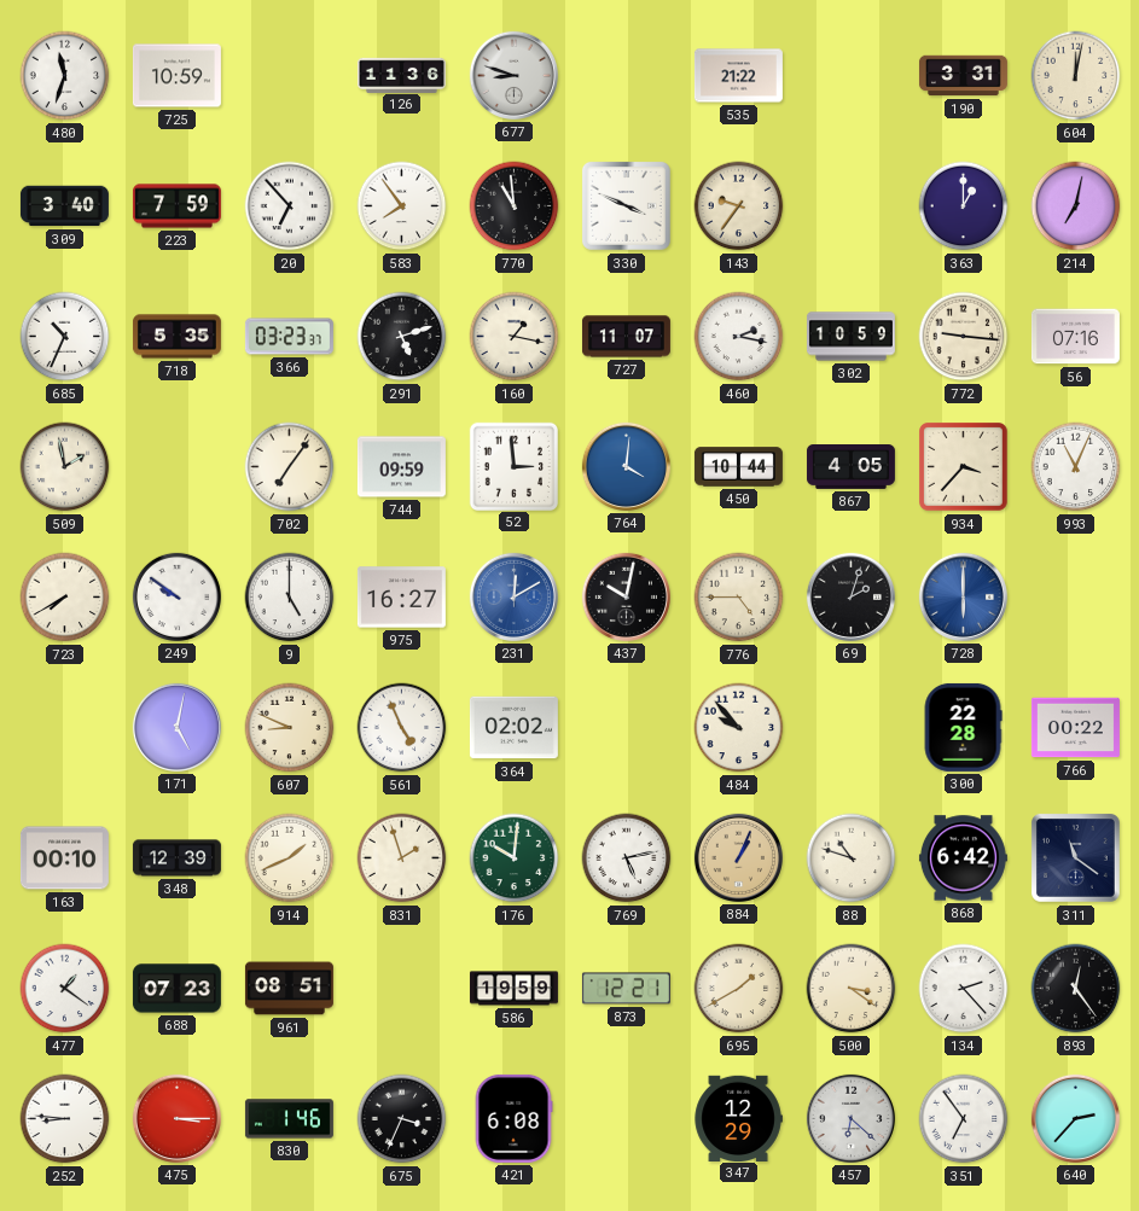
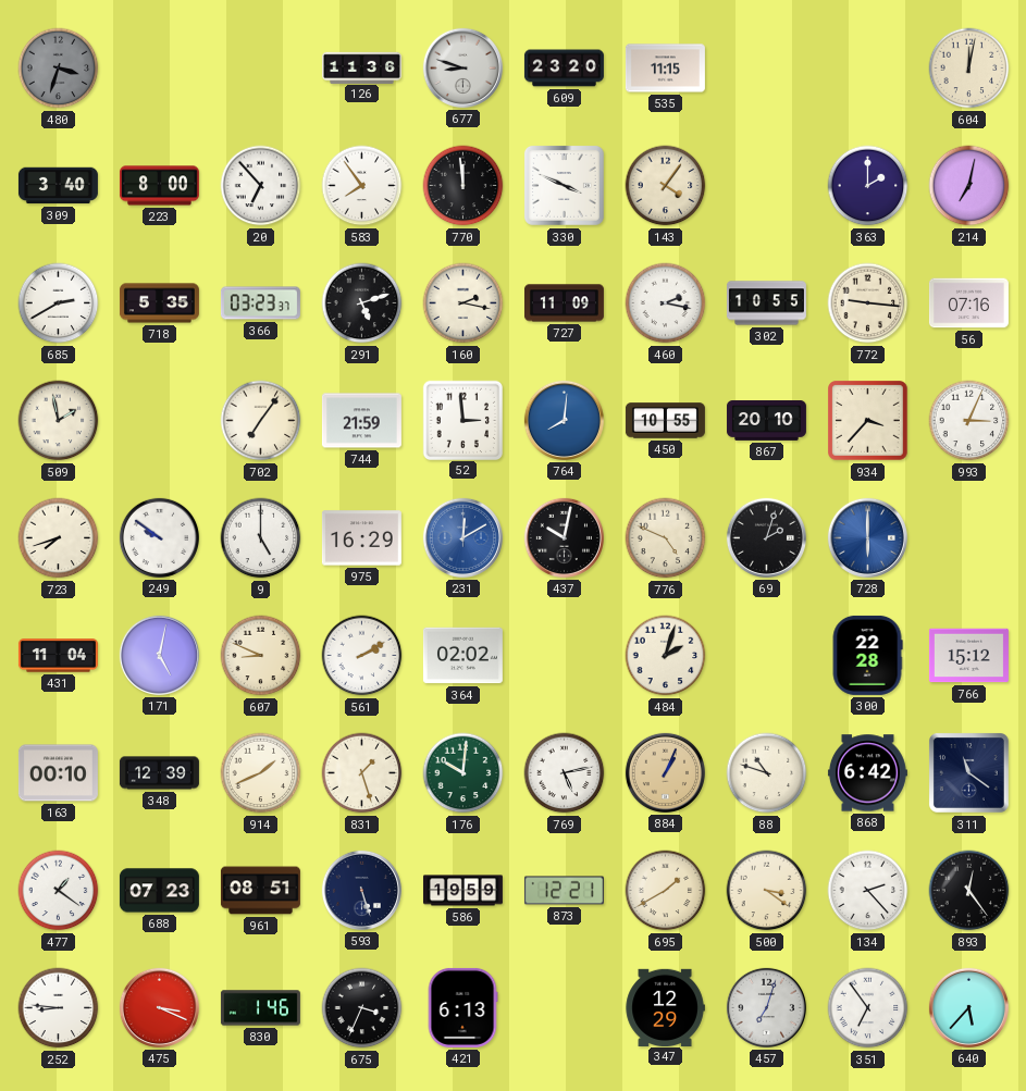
480: 11:33 -> 3:33 (59, 69)
480 dial: white -> grey (59, 69)
725: 10:59 -> none (176, 76)
609: none -> 23:20 (564, 69)
535: 21:22 -> 11:15 (665, 69)
190: 3:31 -> none (963, 76)
223: 7:59 -> 8:00 (159, 186)
770: 10:59 -> 11:59 (463, 186)
143: 9:36 -> 4:06 (666, 186)
363: 1:00 -> 2:00 (868, 186)
685: 10:34 -> 2:40 (59, 303)
160: 1:17 -> 2:17 (463, 303)
727: 11:07 -> 11:09 (564, 303)
302: 10:59 -> 10:55 (766, 303)
744: 09:59 -> 21:59 (361, 421)
764: 4:01 -> 8:01 (564, 420)
450: 10:44 -> 10:55 (665, 421)
867: 4:05 -> 20:10 (766, 421)
993: 11:04 -> 3:04 (969, 421)
723: 7:40 -> 7:42 (59, 538)
975: 16:27 -> 16:29 (361, 538)
776: 4:45 -> 4:49 (666, 538)
431: none -> 11:04 (58, 656)
561: 4:56 -> 2:10 (362, 656)
484: 9:53 -> 2:03 (666, 656)
766: 00:22 -> 15:12 (968, 656)
831: 1:57 -> 1:27 (362, 773)
593: none -> 5:27 (361, 890)
475: 3:15 -> 3:19 (159, 1007)
421: 6:08 -> 6:13 (462, 1007)
457: 6:22 -> 7:03 (766, 1007)
640: 2:37 -> 5:37 (968, 1007)
